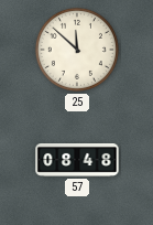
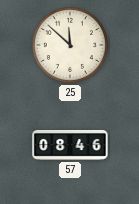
57: 08:48 -> 08:46 (70, 146)
